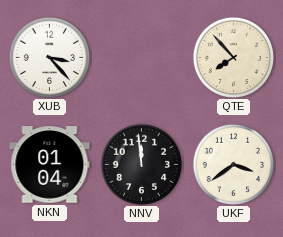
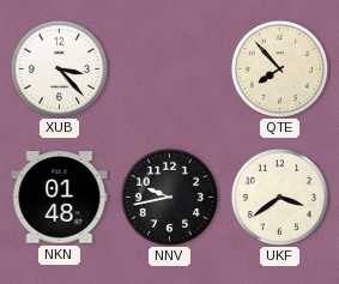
NKN: 01:04 -> 01:48 (60, 198)
NNV: 11:59 -> 9:43 (169, 197)
